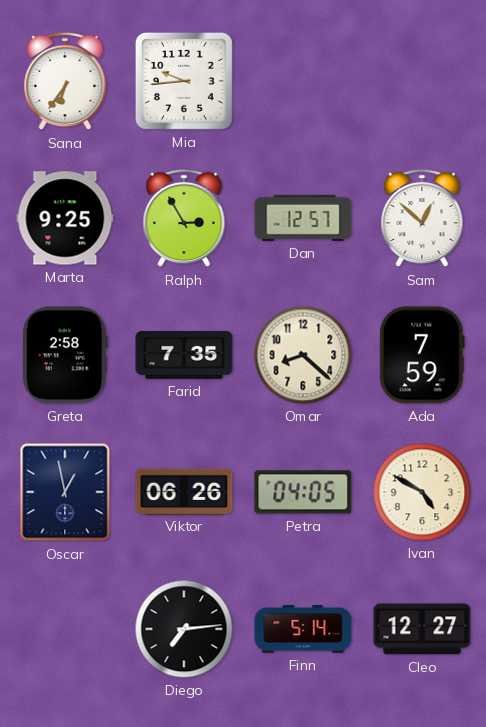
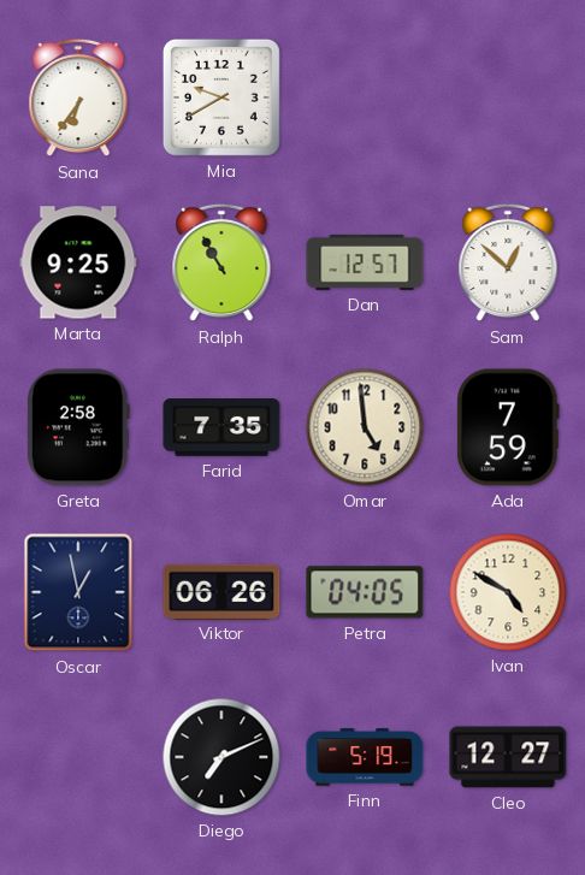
Mia: 9:44 -> 9:40 (221, 97)
Ralph: 2:55 -> 10:55 (221, 262)
Omar: 8:22 -> 4:59 (365, 427)
Diego: 7:14 -> 7:11 (221, 757)
Finn: 5:14 -> 5:19 (365, 757)
